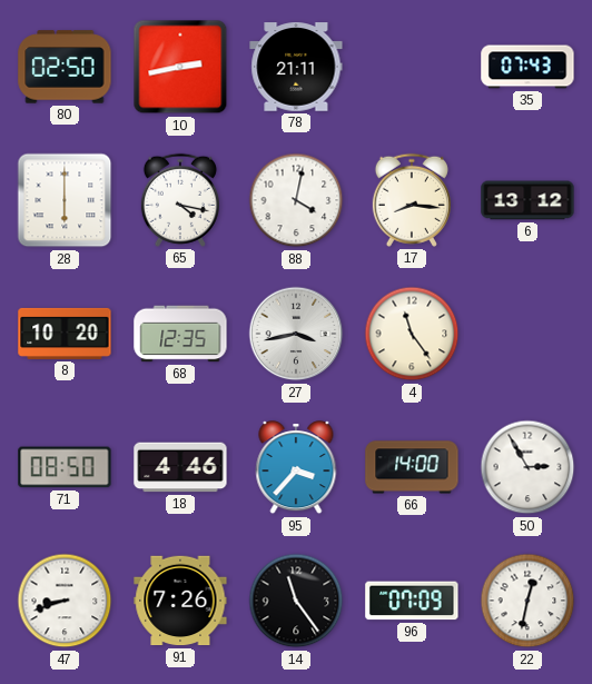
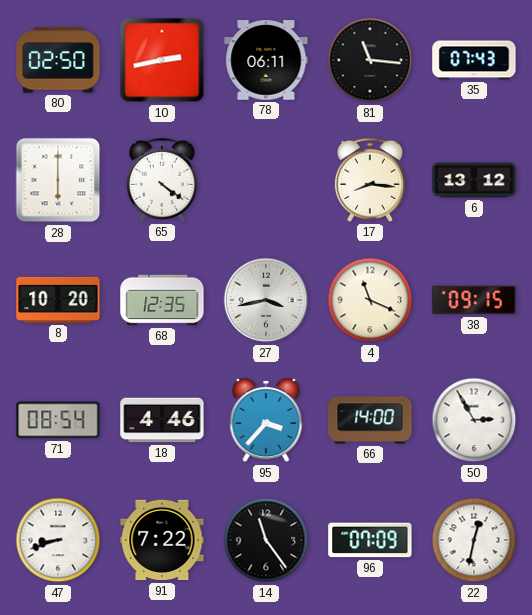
78: 21:11 -> 06:11 (266, 60)
81: none -> 11:16 (370, 60)
65: 4:17 -> 4:21 (162, 180)
88: 4:02 -> none (296, 200)
4: 11:24 -> 11:19 (370, 300)
38: none -> 09:15 (474, 300)
71: 08:50 -> 08:54 (58, 420)
91: 7:26 -> 7:22 (162, 540)
